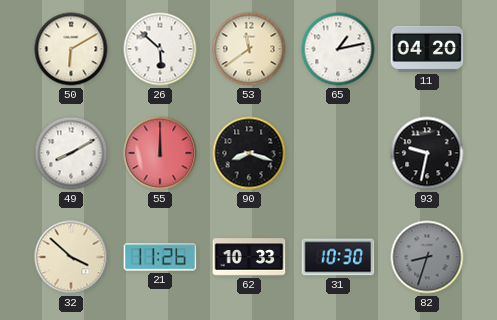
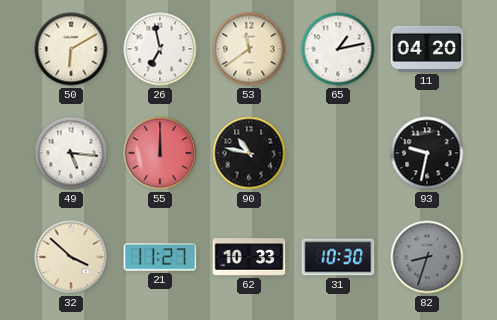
26: 5:52 -> 6:58 (160, 49)
49: 8:10 -> 5:16 (71, 153)
90: 8:18 -> 10:47 (249, 153)
21: 11:26 -> 11:27 (160, 257)
